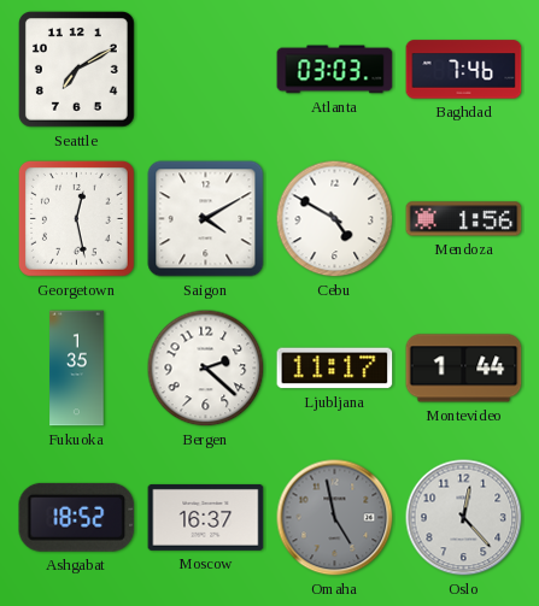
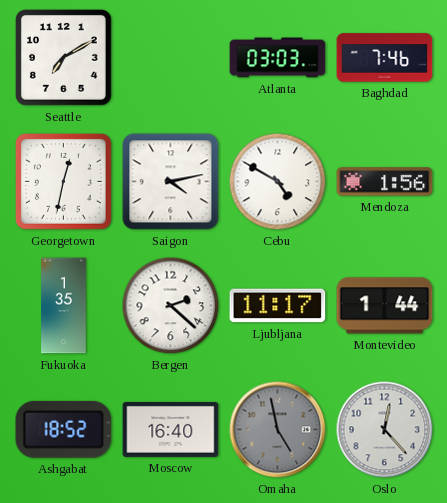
Georgetown: 12:28 -> 12:32 (63, 181)
Saigon: 4:10 -> 4:13 (171, 182)
Moscow: 16:37 -> 16:40 (171, 429)
